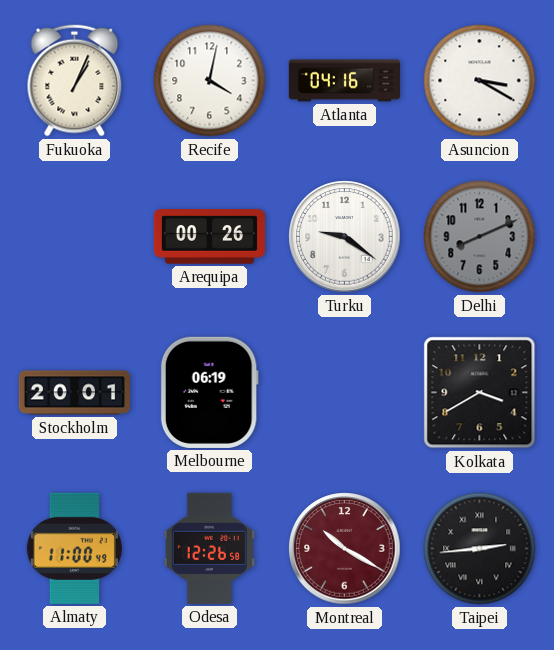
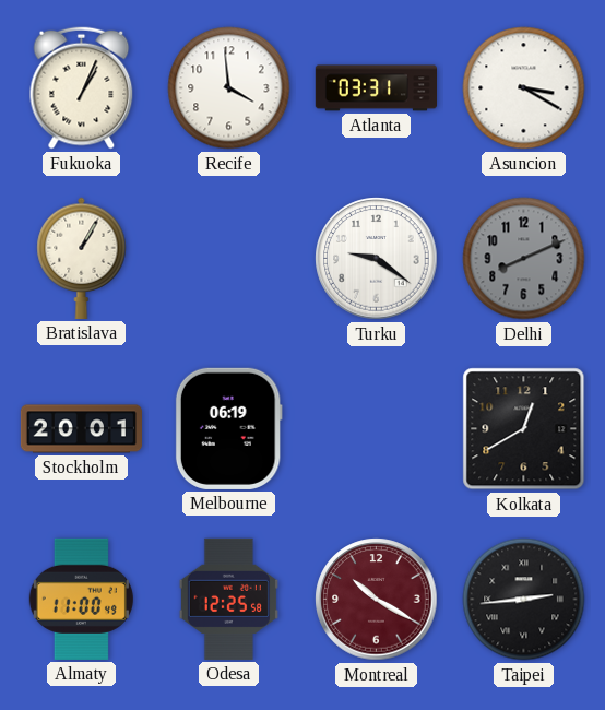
Recife: 4:02 -> 3:59 (229, 88)
Atlanta: 04:16 -> 03:31 (376, 88)
Bratislava: none -> 1:05 (82, 258)
Arequipa: 00:26 -> none (209, 237)
Kolkata: 3:40 -> 12:40 (524, 429)
Odesa: 12:26 -> 12:25 (228, 599)
